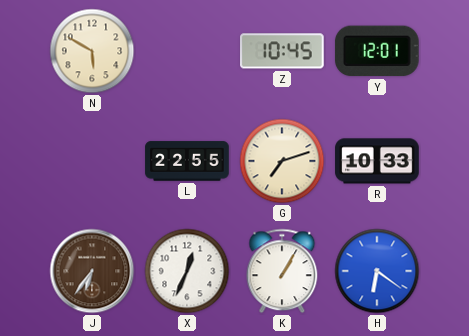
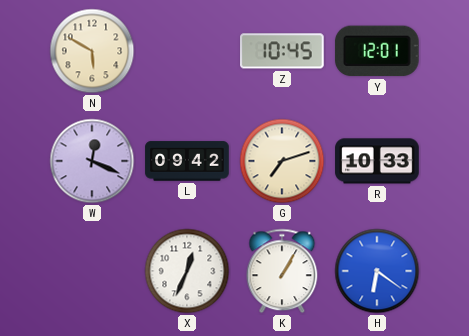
W: none -> 12:19 (92, 161)
L: 22:55 -> 09:42 (187, 161)
J: 6:36 -> none (92, 271)
